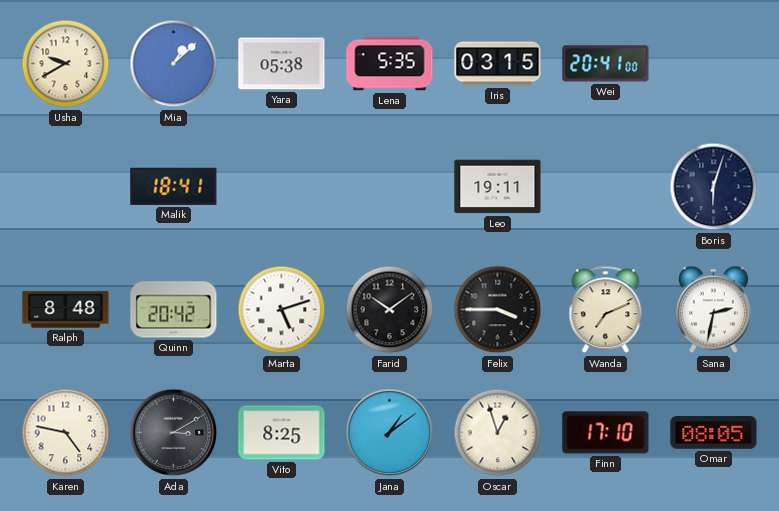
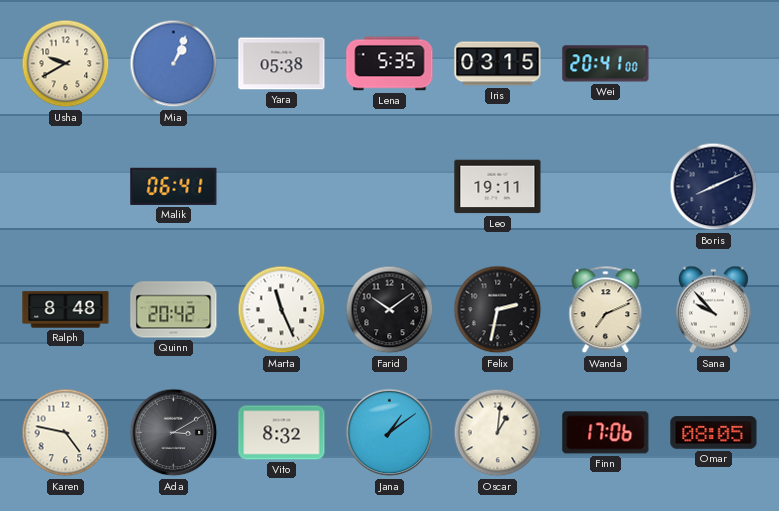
Mia: 1:08 -> 1:04 (174, 64)
Malik: 18:41 -> 06:41 (174, 186)
Boris: 6:03 -> 8:11 (714, 187)
Marta: 5:12 -> 11:26 (282, 310)
Felix: 3:45 -> 2:32 (498, 310)
Sana: 2:32 -> 9:53 (713, 310)
Vito: 8:25 -> 8:32 (282, 433)
Oscar: 12:57 -> 1:01 (498, 433)
Finn: 17:10 -> 17:06 (606, 433)
